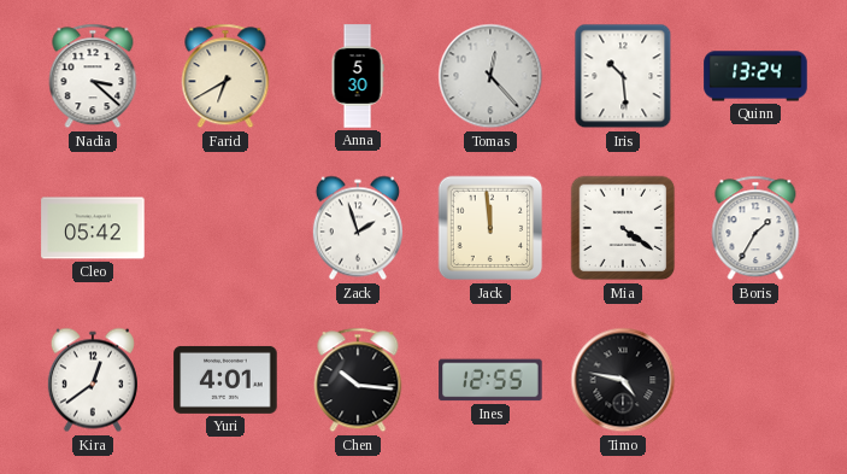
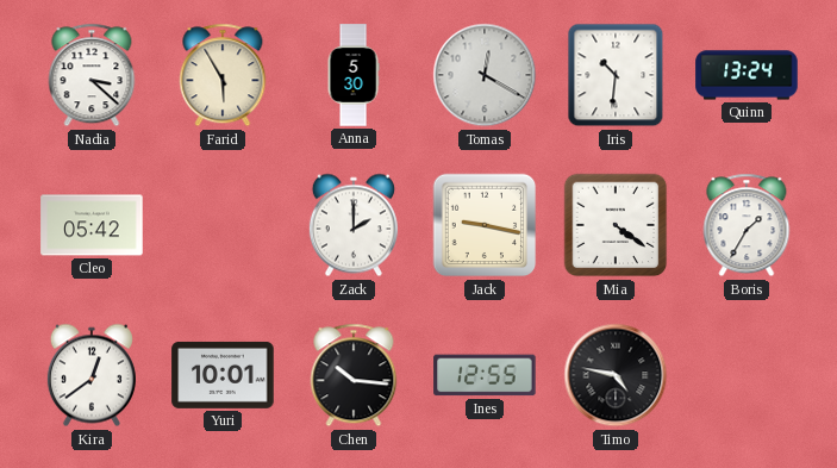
Farid: 6:40 -> 5:55 (223, 75)
Tomas: 12:23 -> 12:20 (485, 75)
Iris: 10:29 -> 10:31 (616, 75)
Zack: 1:57 -> 2:00 (354, 225)
Jack: 11:59 -> 9:17 (485, 225)
Yuri: 4:01 -> 10:01 (223, 375)
